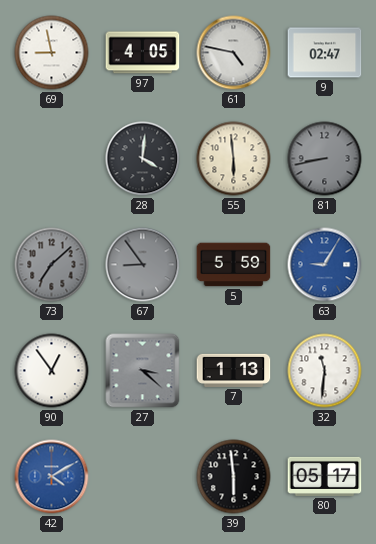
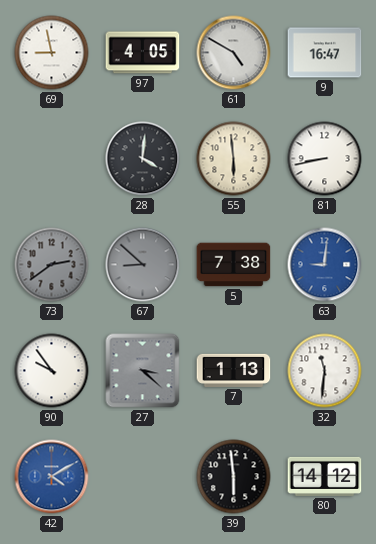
61: 4:47 -> 4:50 (234, 53)
9: 02:47 -> 16:47 (325, 53)
81 dial: grey -> white (325, 159)
73: 7:08 -> 2:39 (52, 265)
67: 8:54 -> 8:52 (143, 265)
5: 5:59 -> 7:38 (234, 265)
63: 9:05 -> 9:01 (325, 265)
90: 12:54 -> 9:54 (52, 371)
80: 05:17 -> 14:12 (325, 476)
